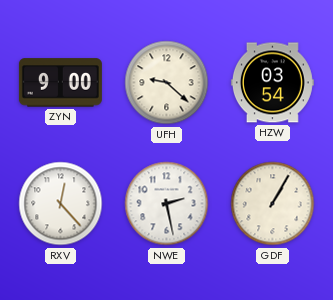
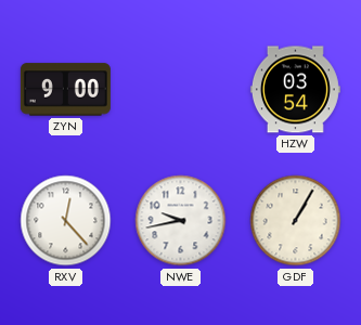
UFH: 9:22 -> none (167, 83)
NWE: 2:28 -> 9:43 (181, 221)
